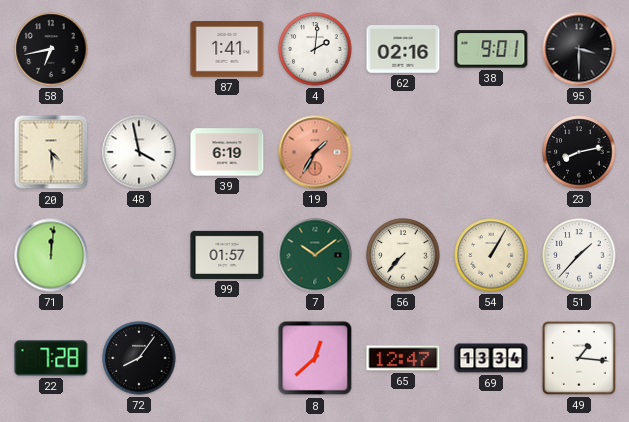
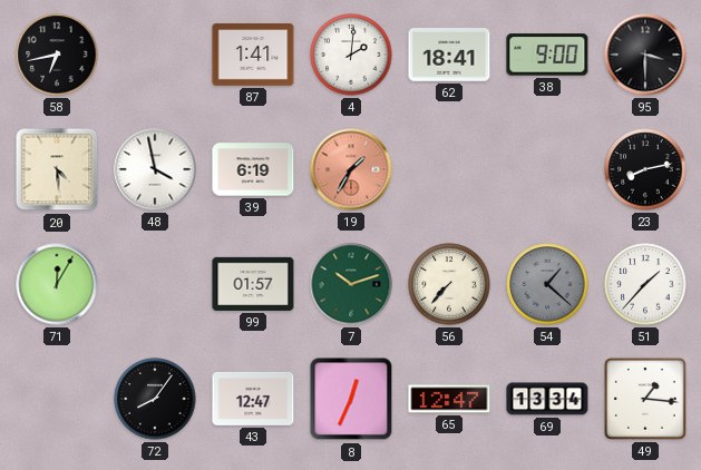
62: 02:16 -> 18:41 (449, 55)
38: 9:01 -> 9:00 (547, 55)
71: 12:01 -> 12:05 (57, 284)
7: 10:09 -> 10:12 (351, 284)
54: 1:05 -> 1:22 (547, 284)
54 dial: cream -> grey (547, 284)
22: 7:28 -> none (51, 358)
43: none -> 12:47 (253, 399)
8: 12:38 -> 12:34 (351, 399)
